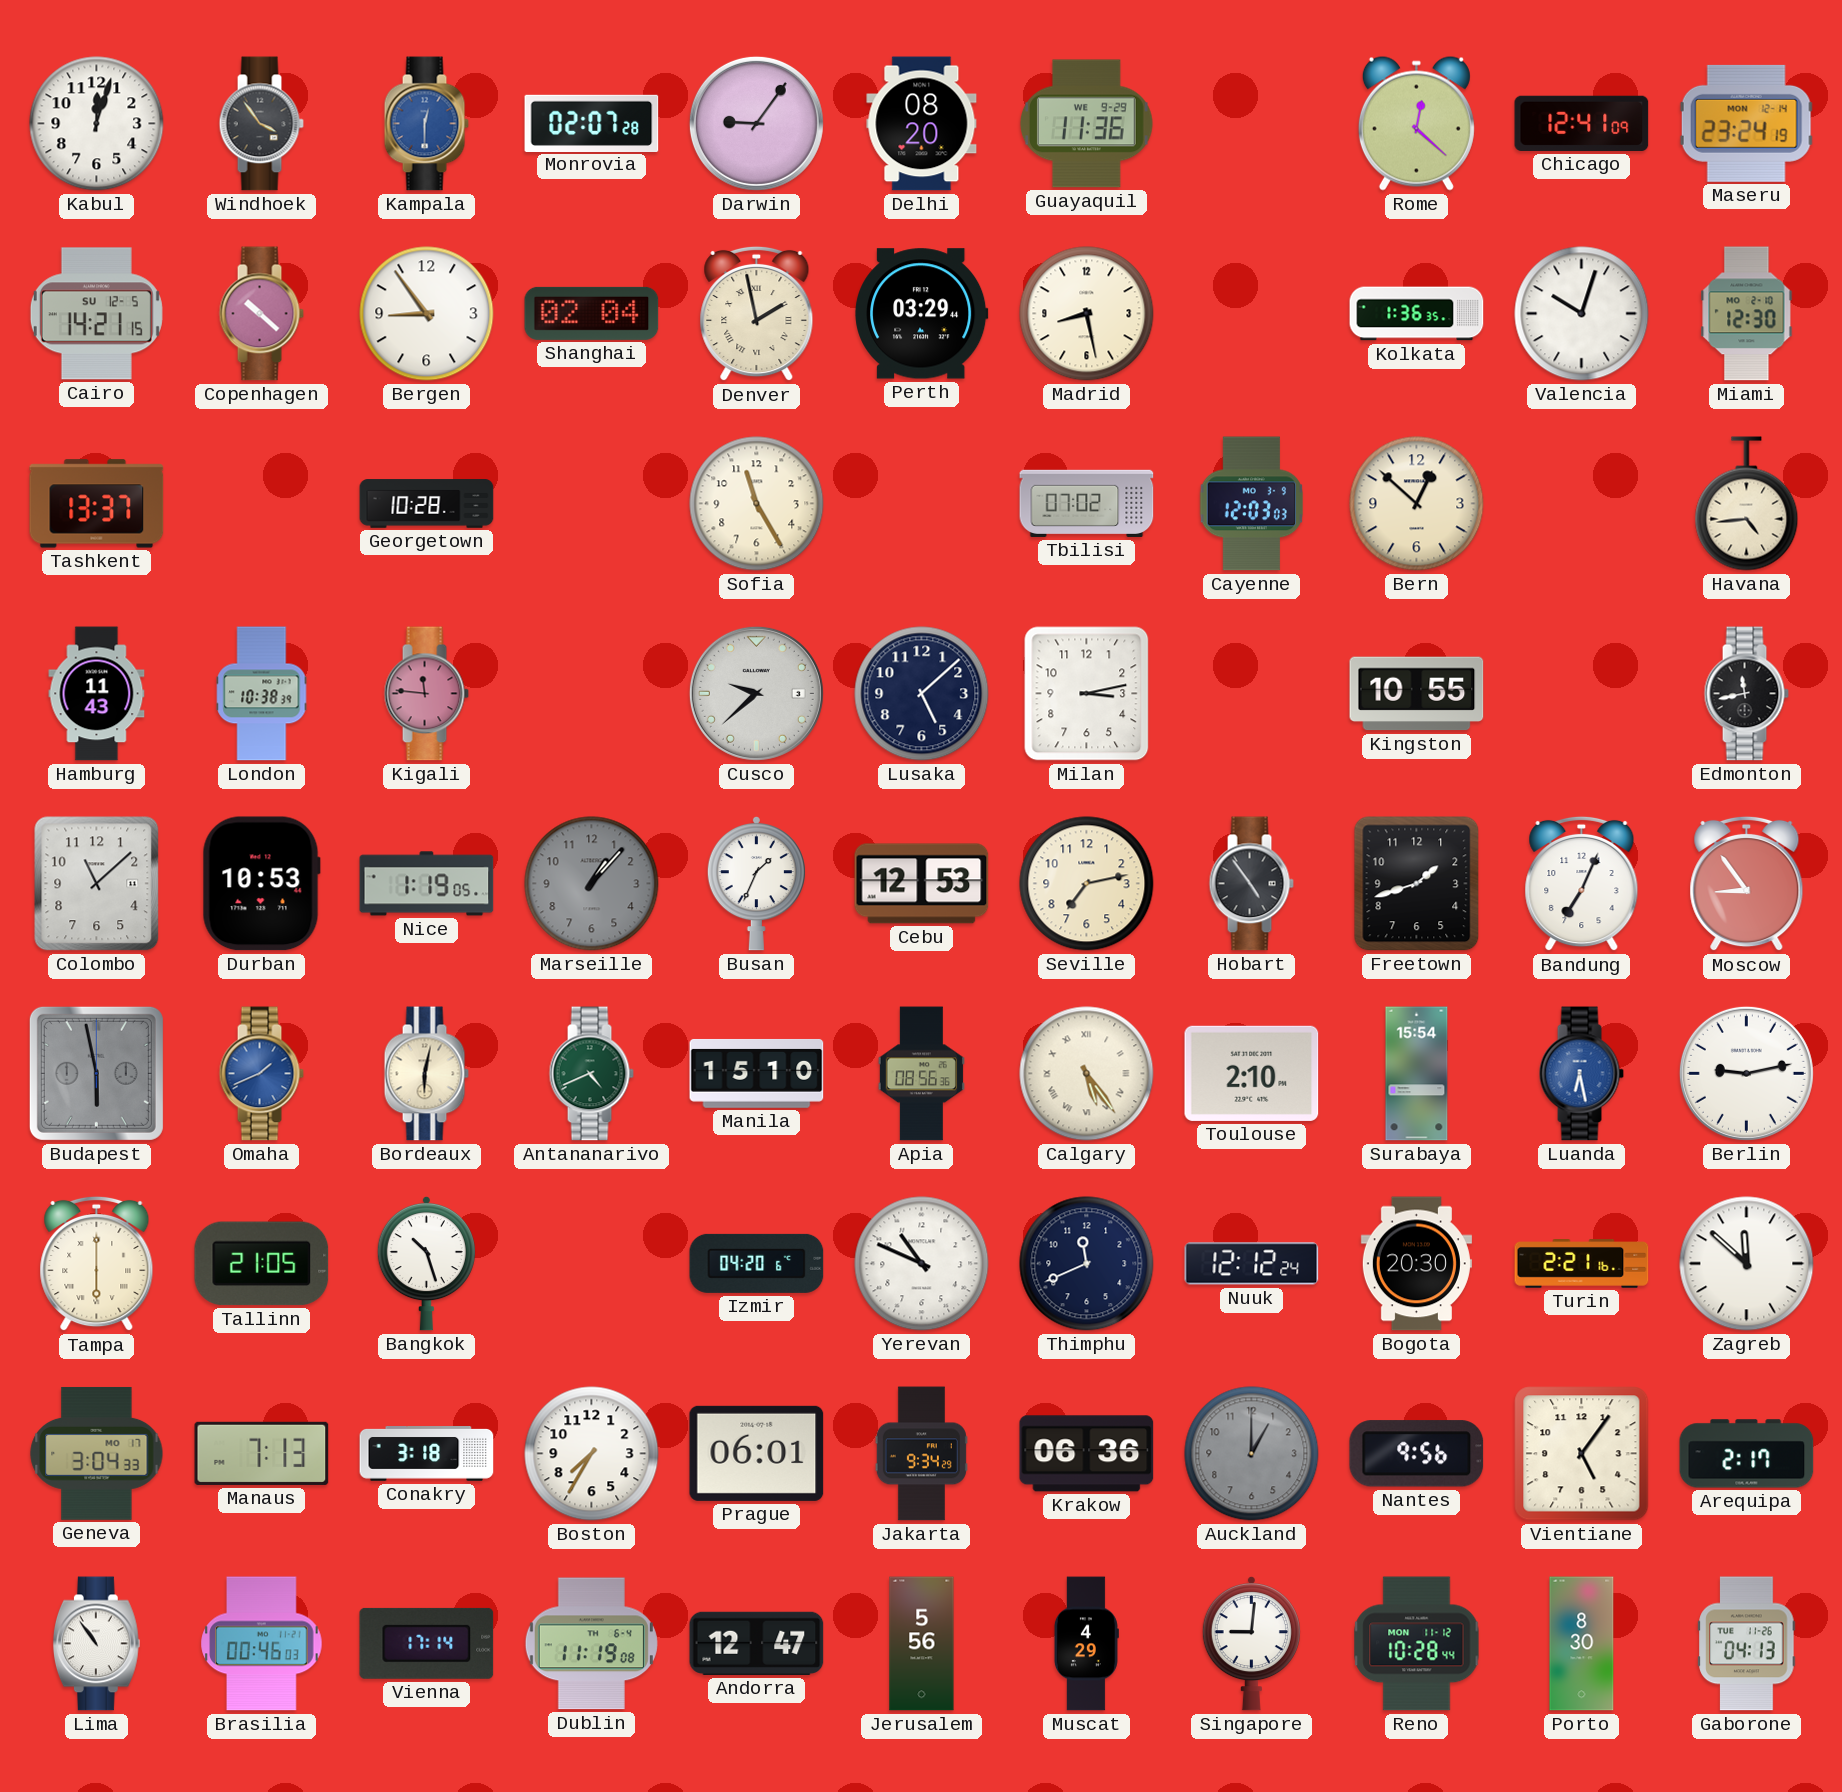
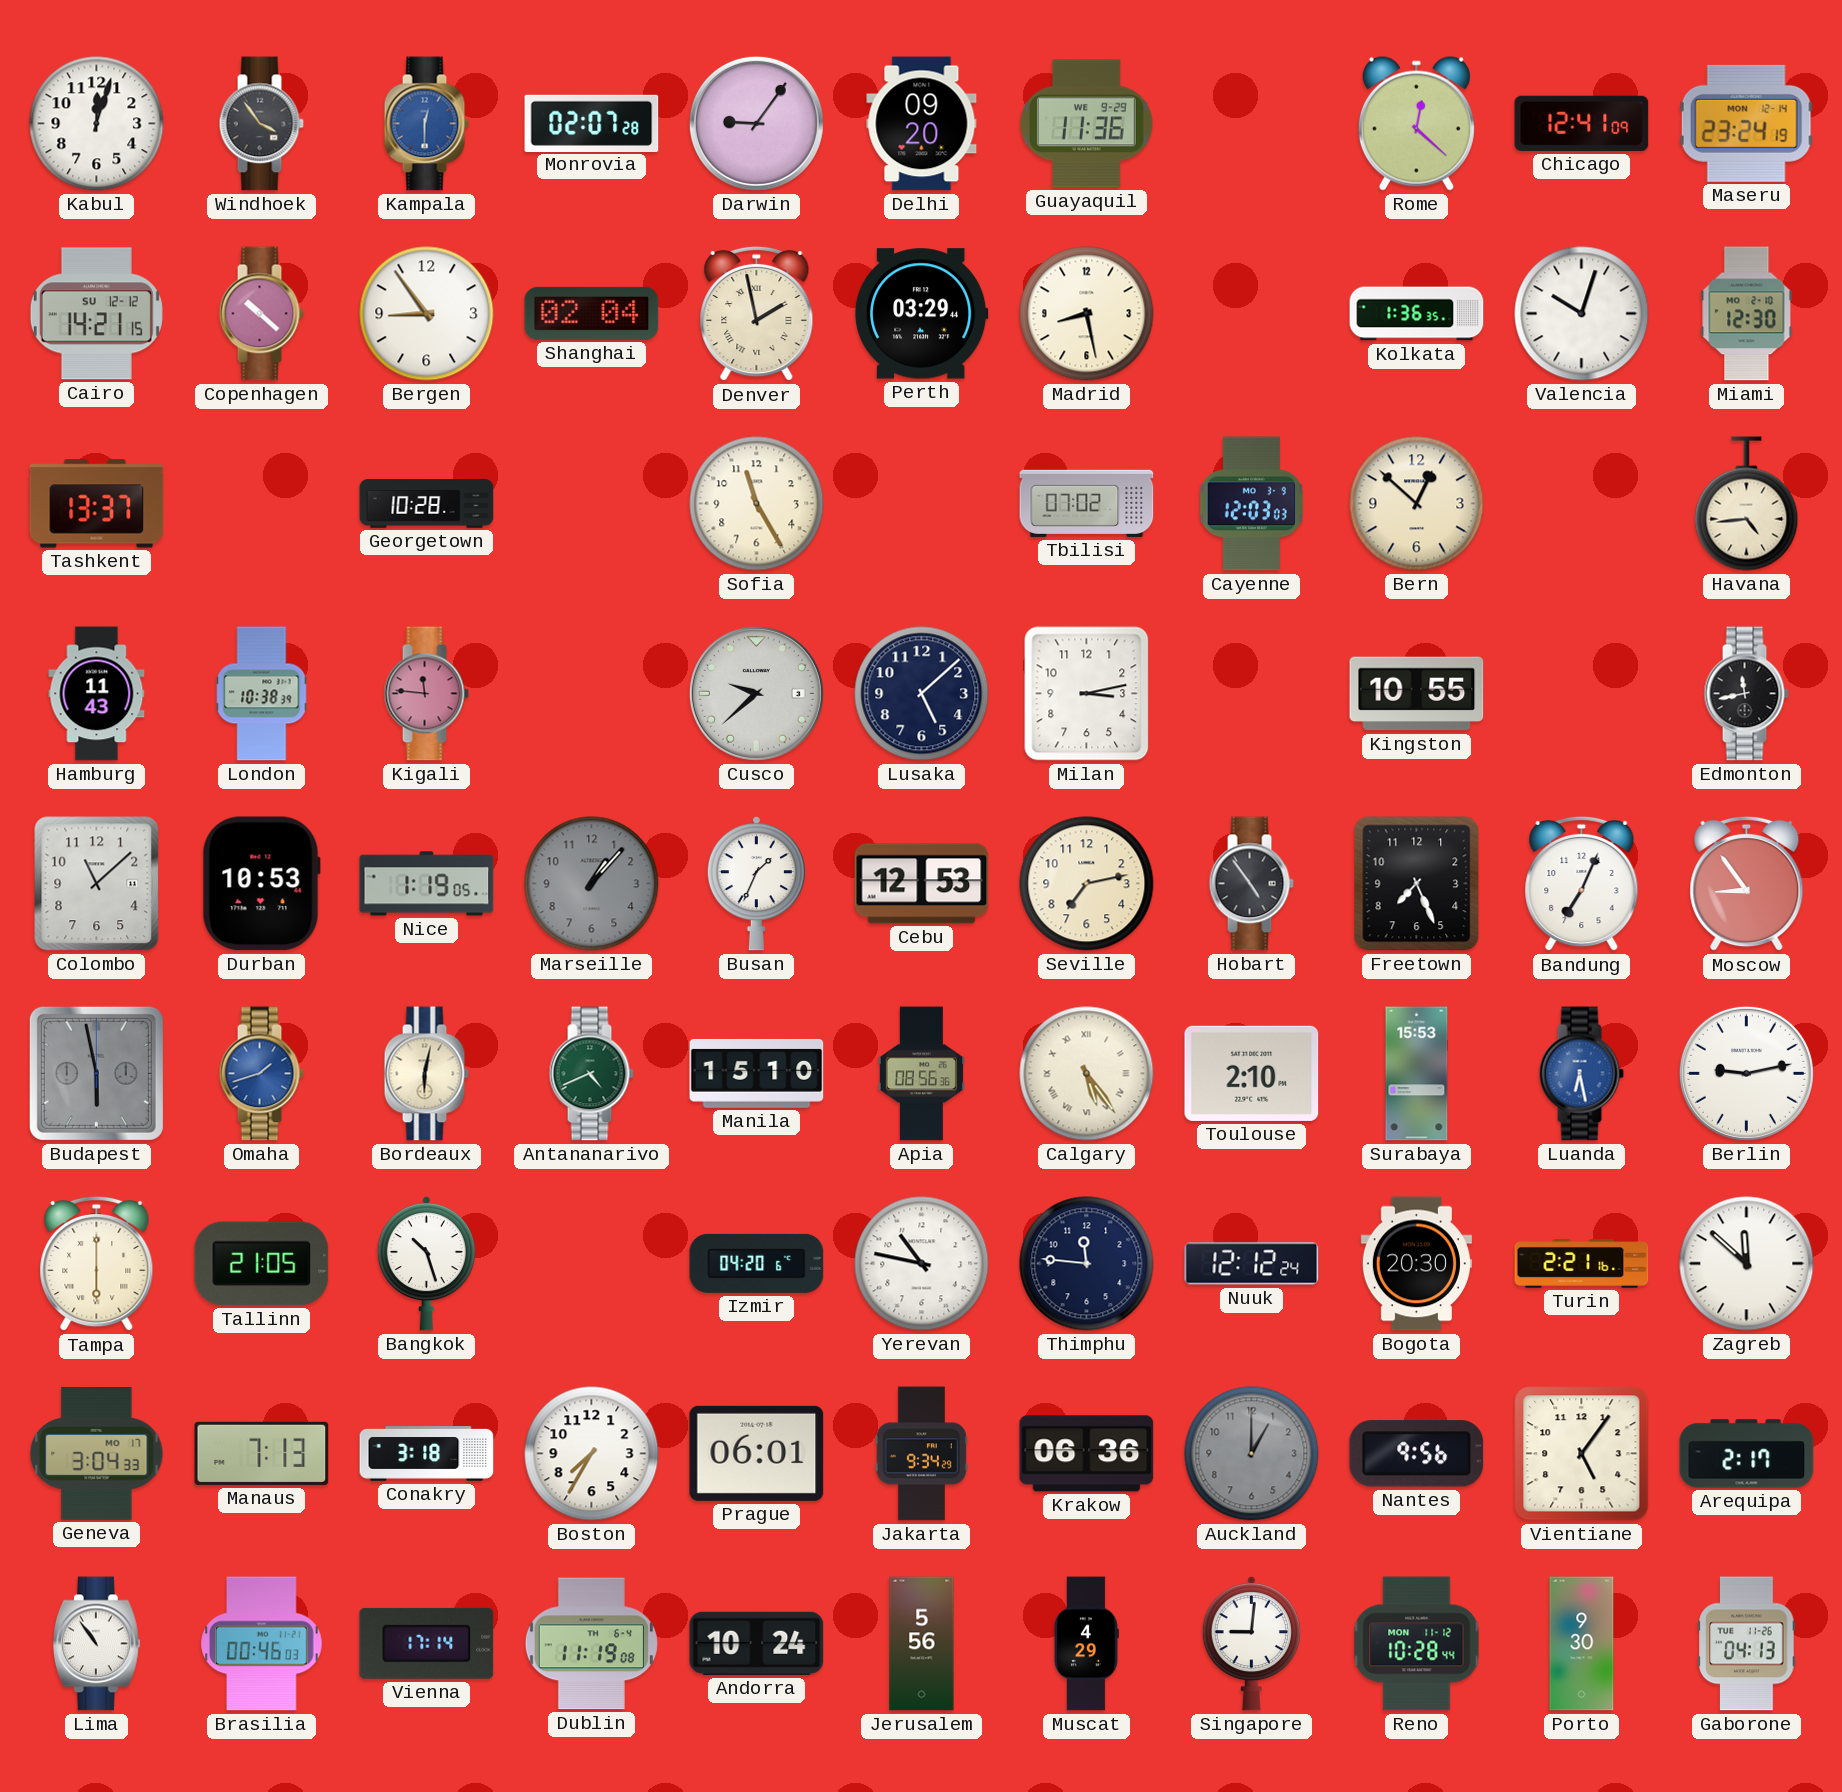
Delhi: 08:20 -> 09:20 (922, 124)
Cairo date: SU 12-5 -> SU 12-12 (96, 314)
Freetown: 1:42 -> 7:26 (1417, 884)
Omaha: 1:41 -> 1:42 (261, 1074)
Surabaya: 15:54 -> 15:53 (1417, 1074)
Yerevan: 10:49 -> 10:47 (922, 1264)
Thimphu: 11:41 -> 11:46 (1087, 1264)
Andorra: 12:47 -> 10:24 (757, 1643)
Porto: 8:30 -> 9:30 (1582, 1644)
